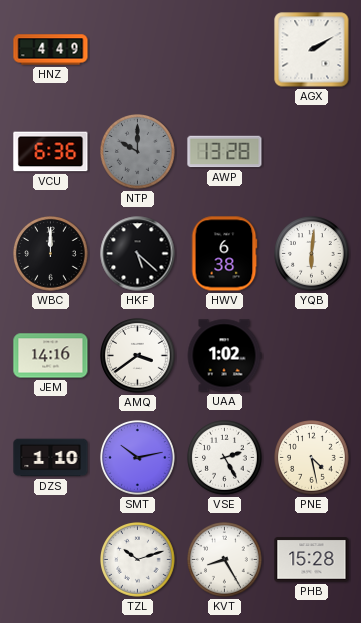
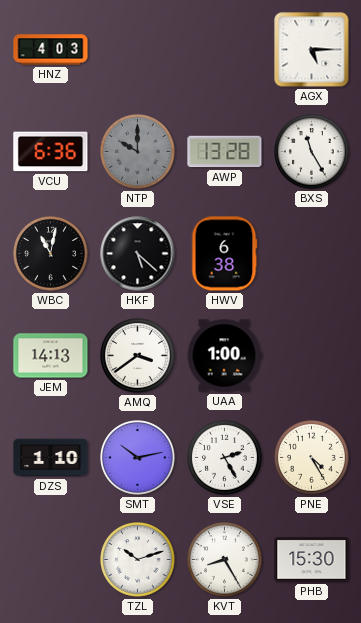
HNZ: 4:49 -> 4:03 (51, 50)
AGX: 2:10 -> 5:15 (312, 50)
BXS: none -> 11:25 (312, 152)
WBC: 12:00 -> 11:02 (51, 254)
YQB: 6:01 -> none (312, 254)
JEM: 14:16 -> 14:13 (51, 356)
UAA: 1:02 -> 1:00 (224, 356)
PNE: 4:28 -> 4:25 (312, 458)
PHB: 15:28 -> 15:30 (312, 560)
